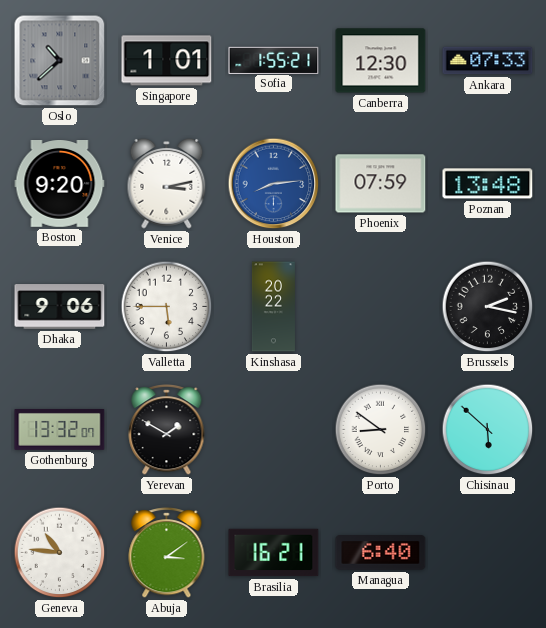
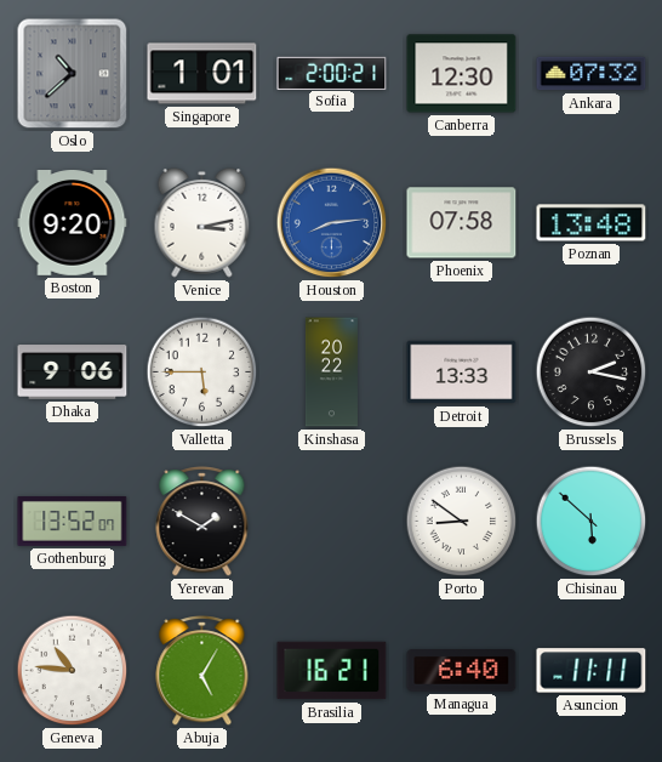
Sofia: 1:55 -> 2:00 (332, 73)
Ankara: 07:33 -> 07:32 (592, 74)
Phoenix: 07:59 -> 07:58 (462, 223)
Detroit: none -> 13:33 (462, 373)
Gothenburg: 13:32 -> 13:52 (73, 521)
Abuja: 3:09 -> 5:05 (202, 671)
Asuncion: none -> 11:11 (592, 671)
